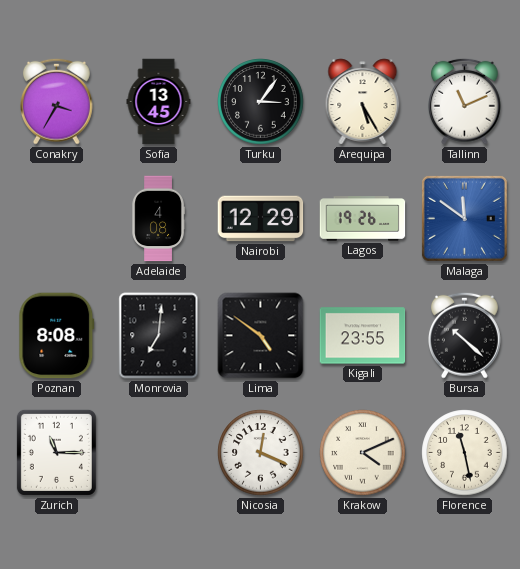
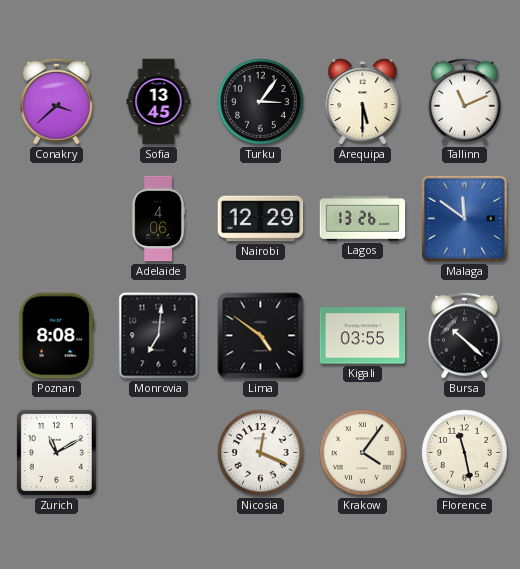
Conakry: 3:35 -> 3:38 (57, 101)
Arequipa: 5:25 -> 5:30 (363, 102)
Adelaide: 4:08 -> 4:06 (158, 219)
Lagos: 19:26 -> 13:26 (363, 219)
Kigali: 23:55 -> 03:55 (363, 336)
Zurich: 11:15 -> 11:10 (56, 452)
Krakow: 4:11 -> 4:06 (363, 453)
